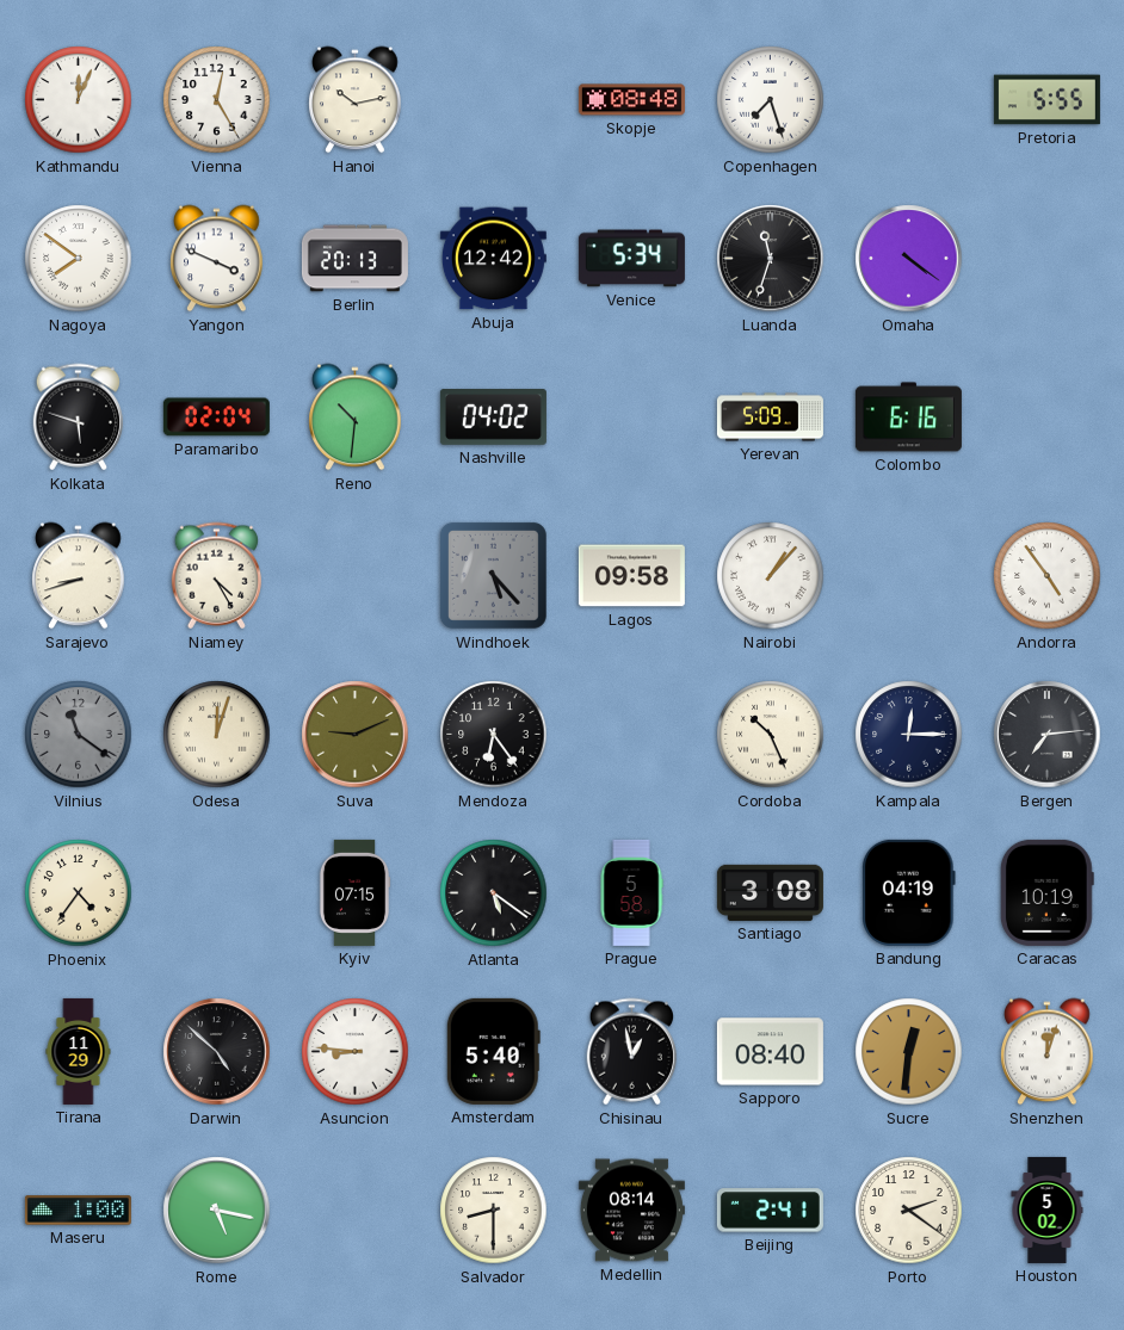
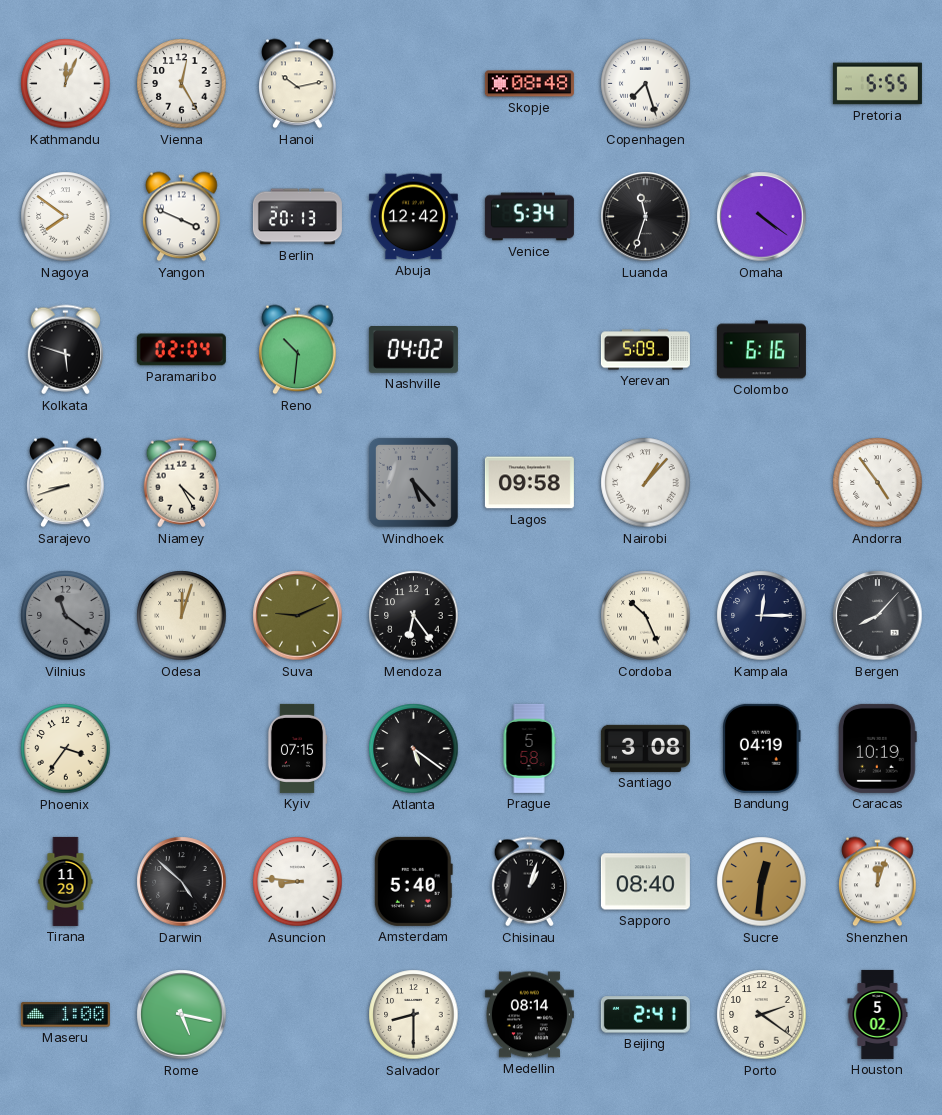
Bergen: 7:14 -> 8:07 (878, 616)
Phoenix: 4:36 -> 3:36 (66, 749)
Chisinau: 12:58 -> 1:03 (529, 882)
